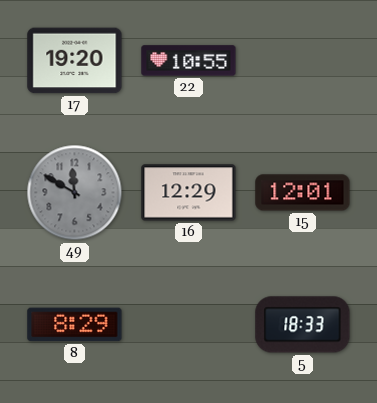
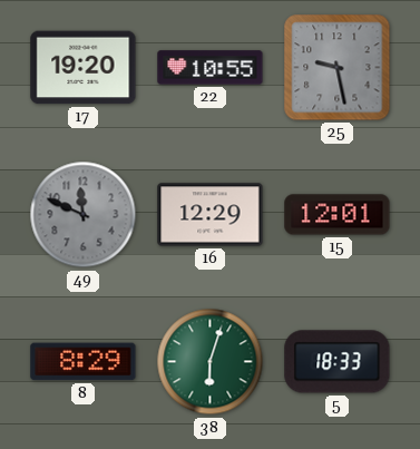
25: none -> 9:28 (338, 68)
49: 11:50 -> 11:49 (84, 215)
38: none -> 6:03 (211, 362)
